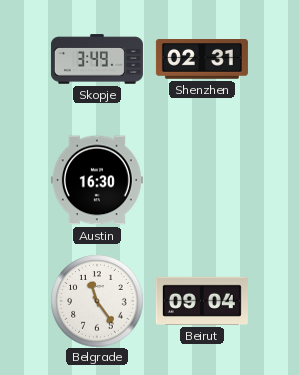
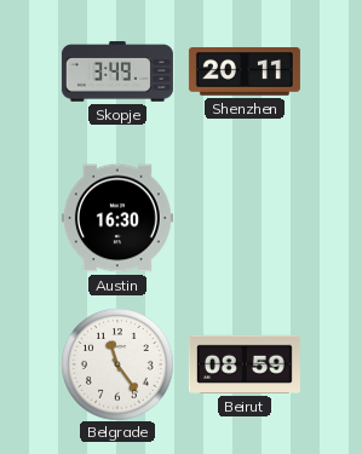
Shenzhen: 02:31 -> 20:11 (245, 71)
Beirut: 09:04 -> 08:59 (245, 364)
